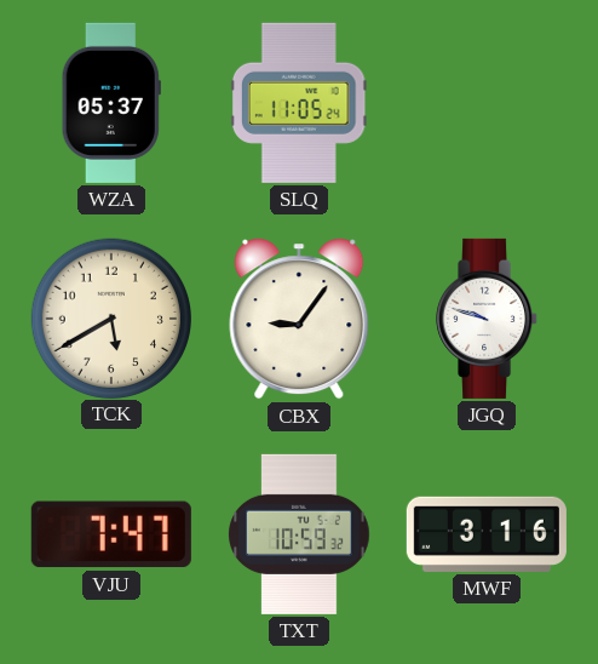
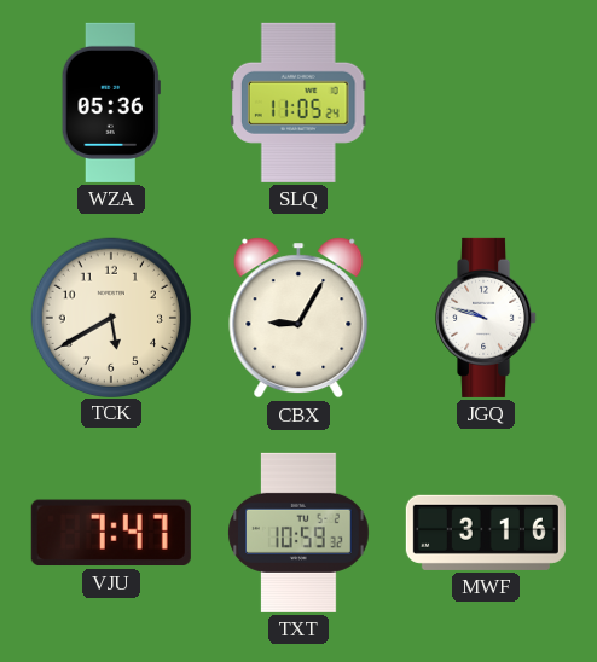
WZA: 05:37 -> 05:36 (111, 103)
CBX: 9:06 -> 9:05 (298, 318)
